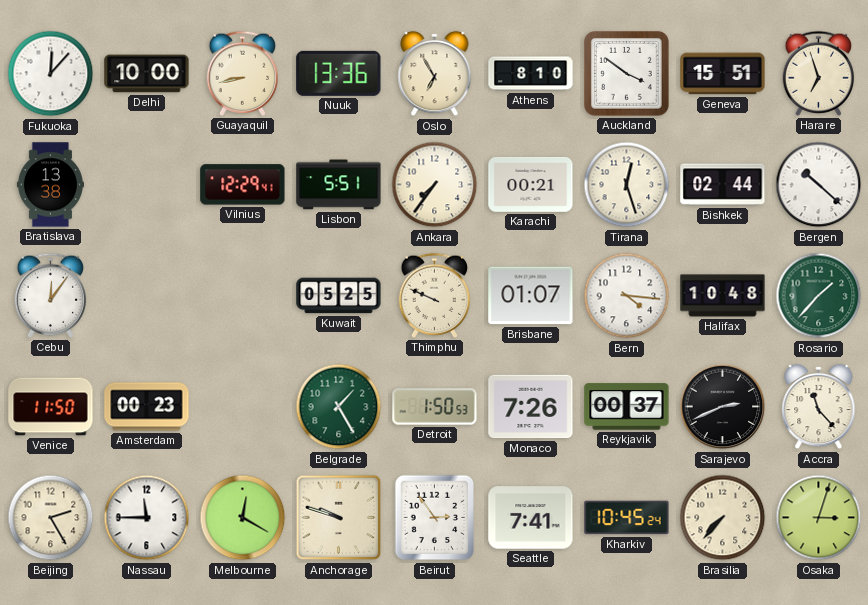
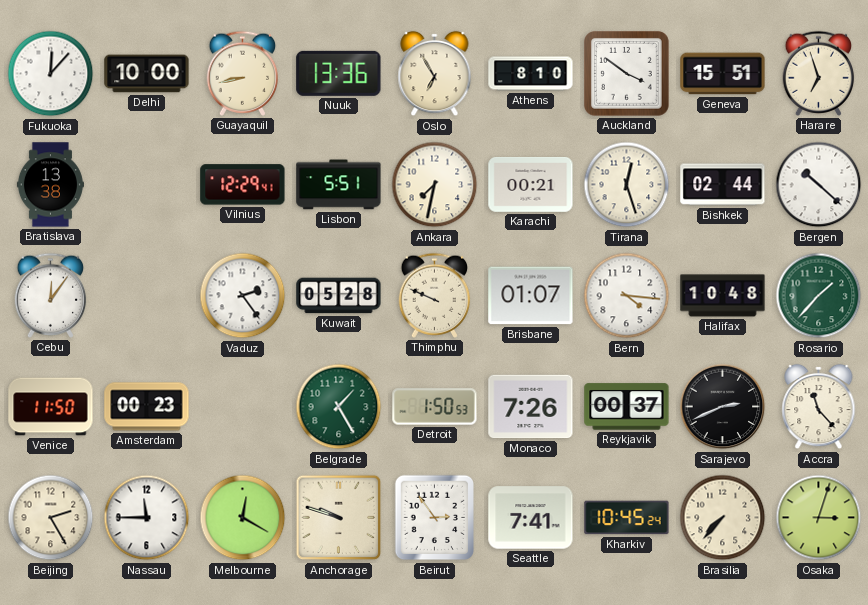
Ankara: 7:36 -> 7:32 (435, 185)
Vaduz: none -> 2:24 (243, 296)
Kuwait: 05:25 -> 05:28 (339, 296)
